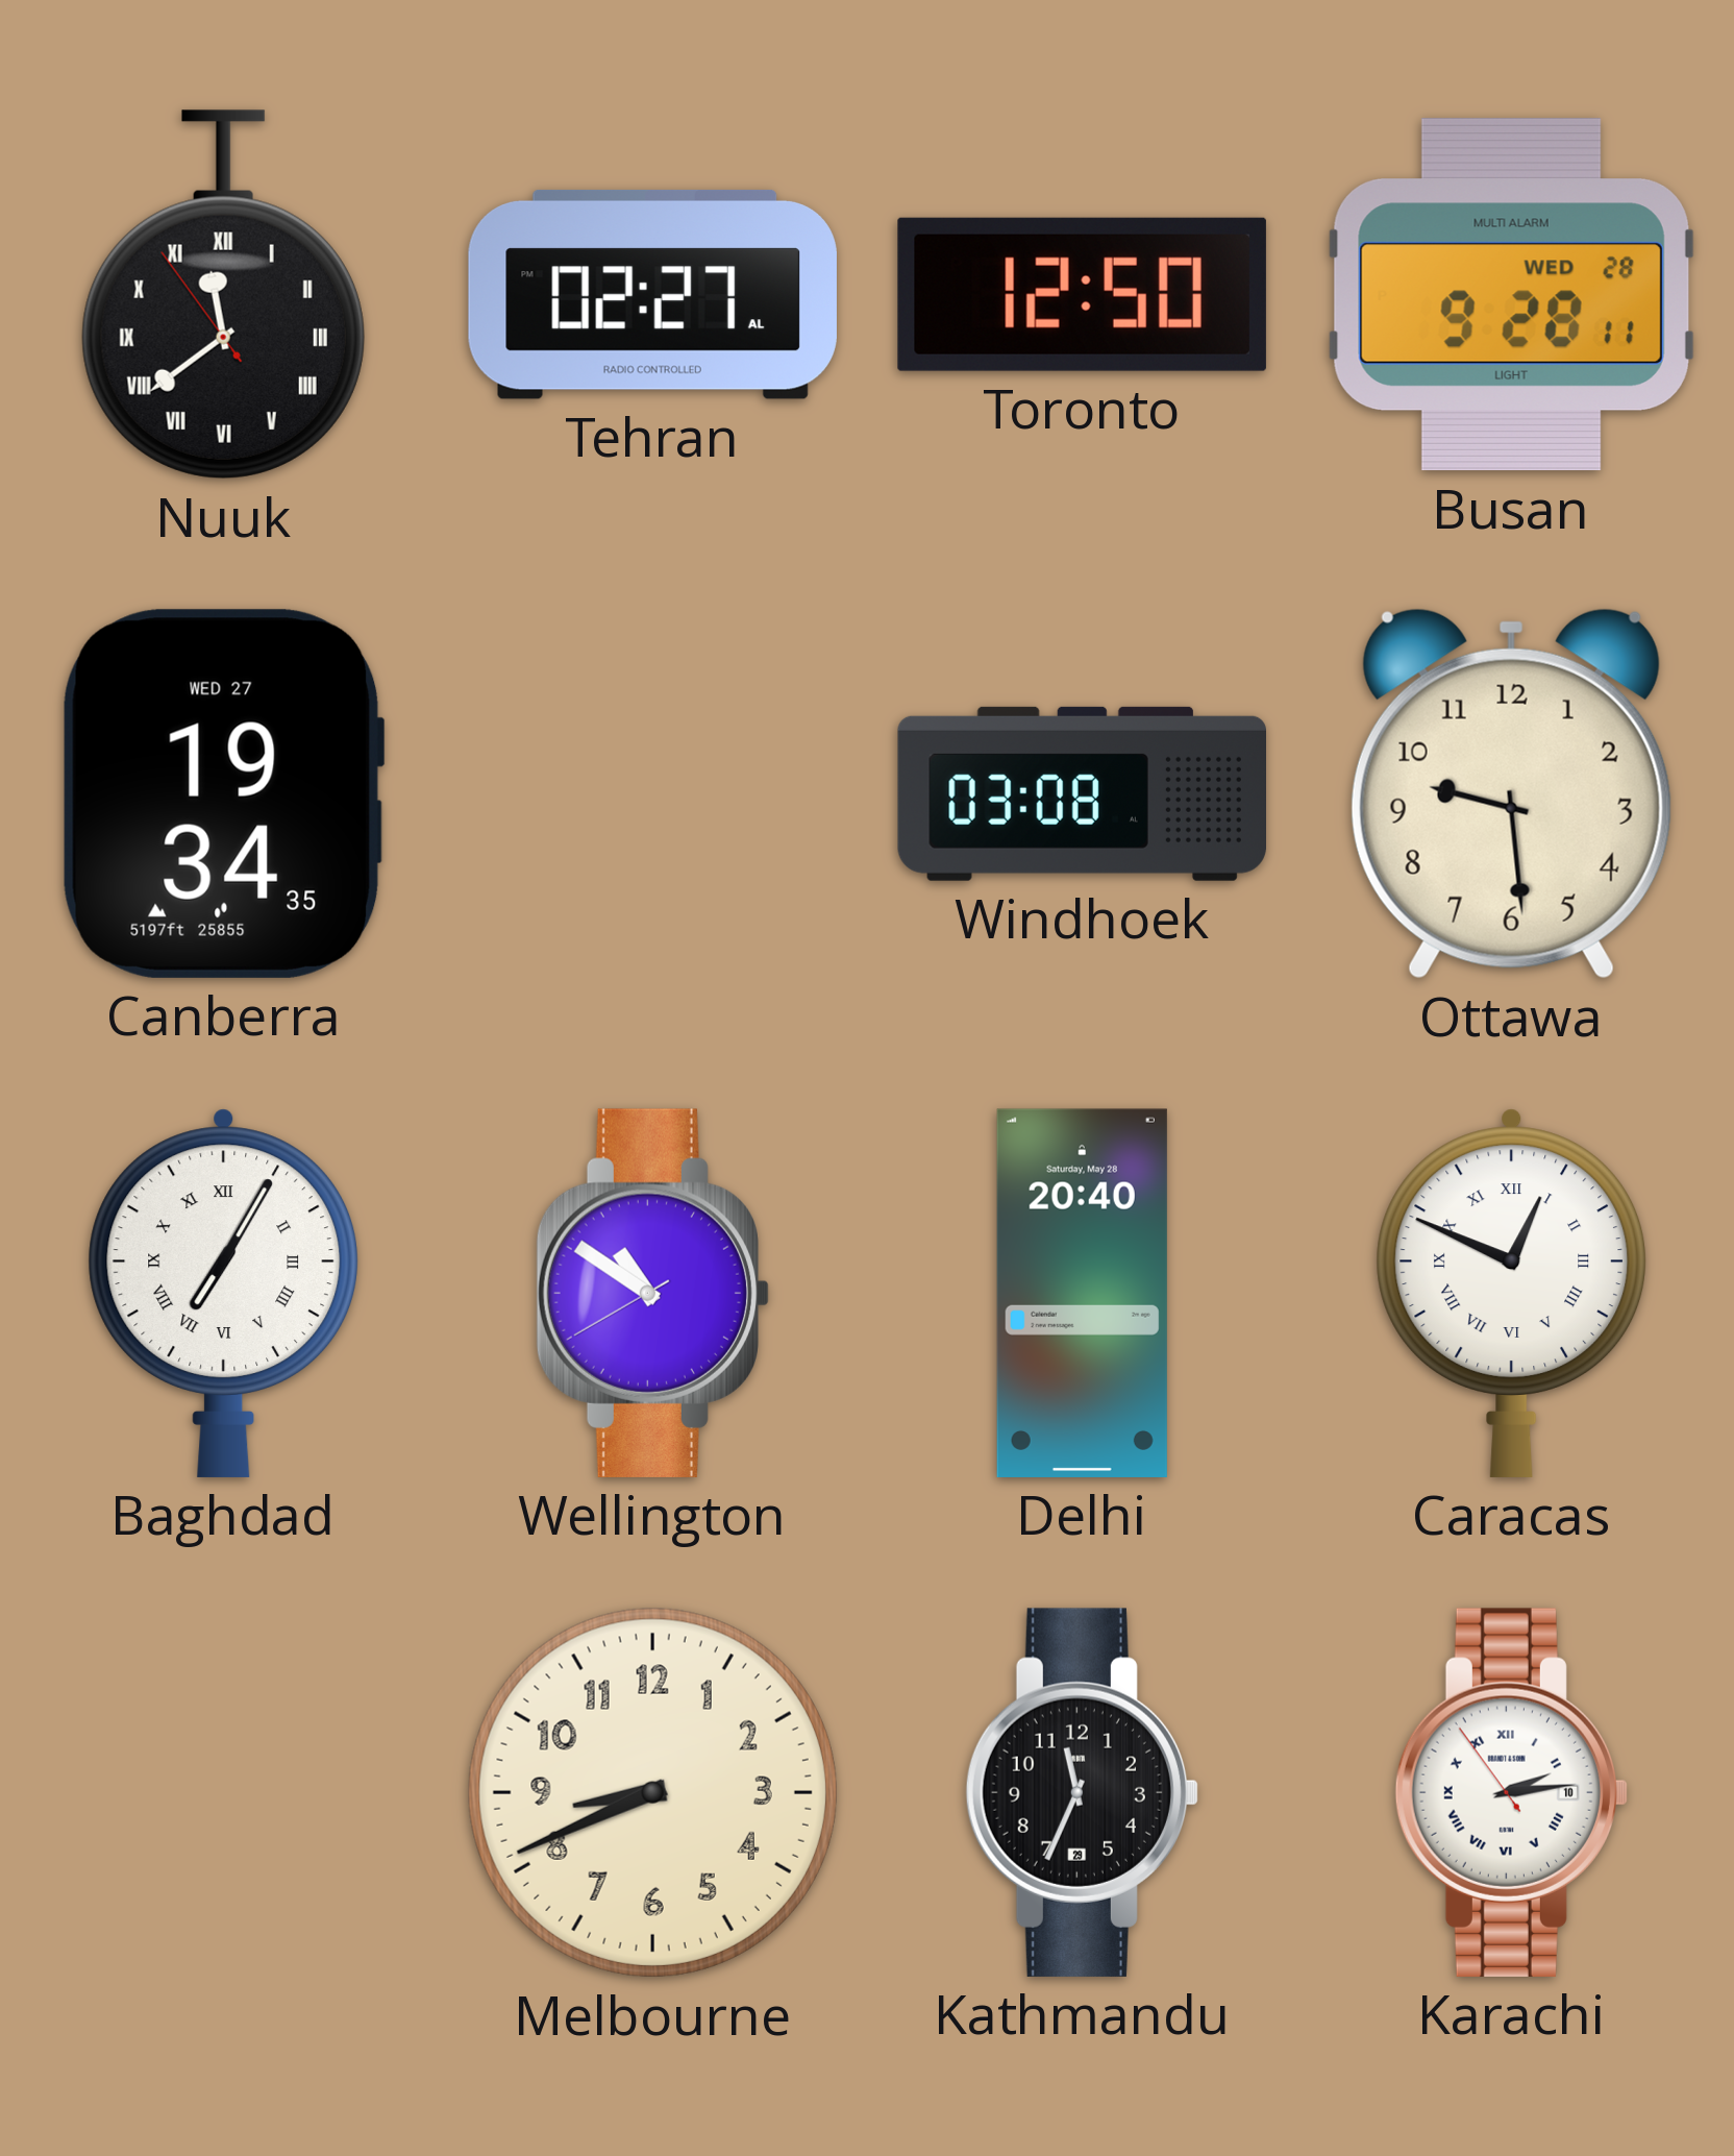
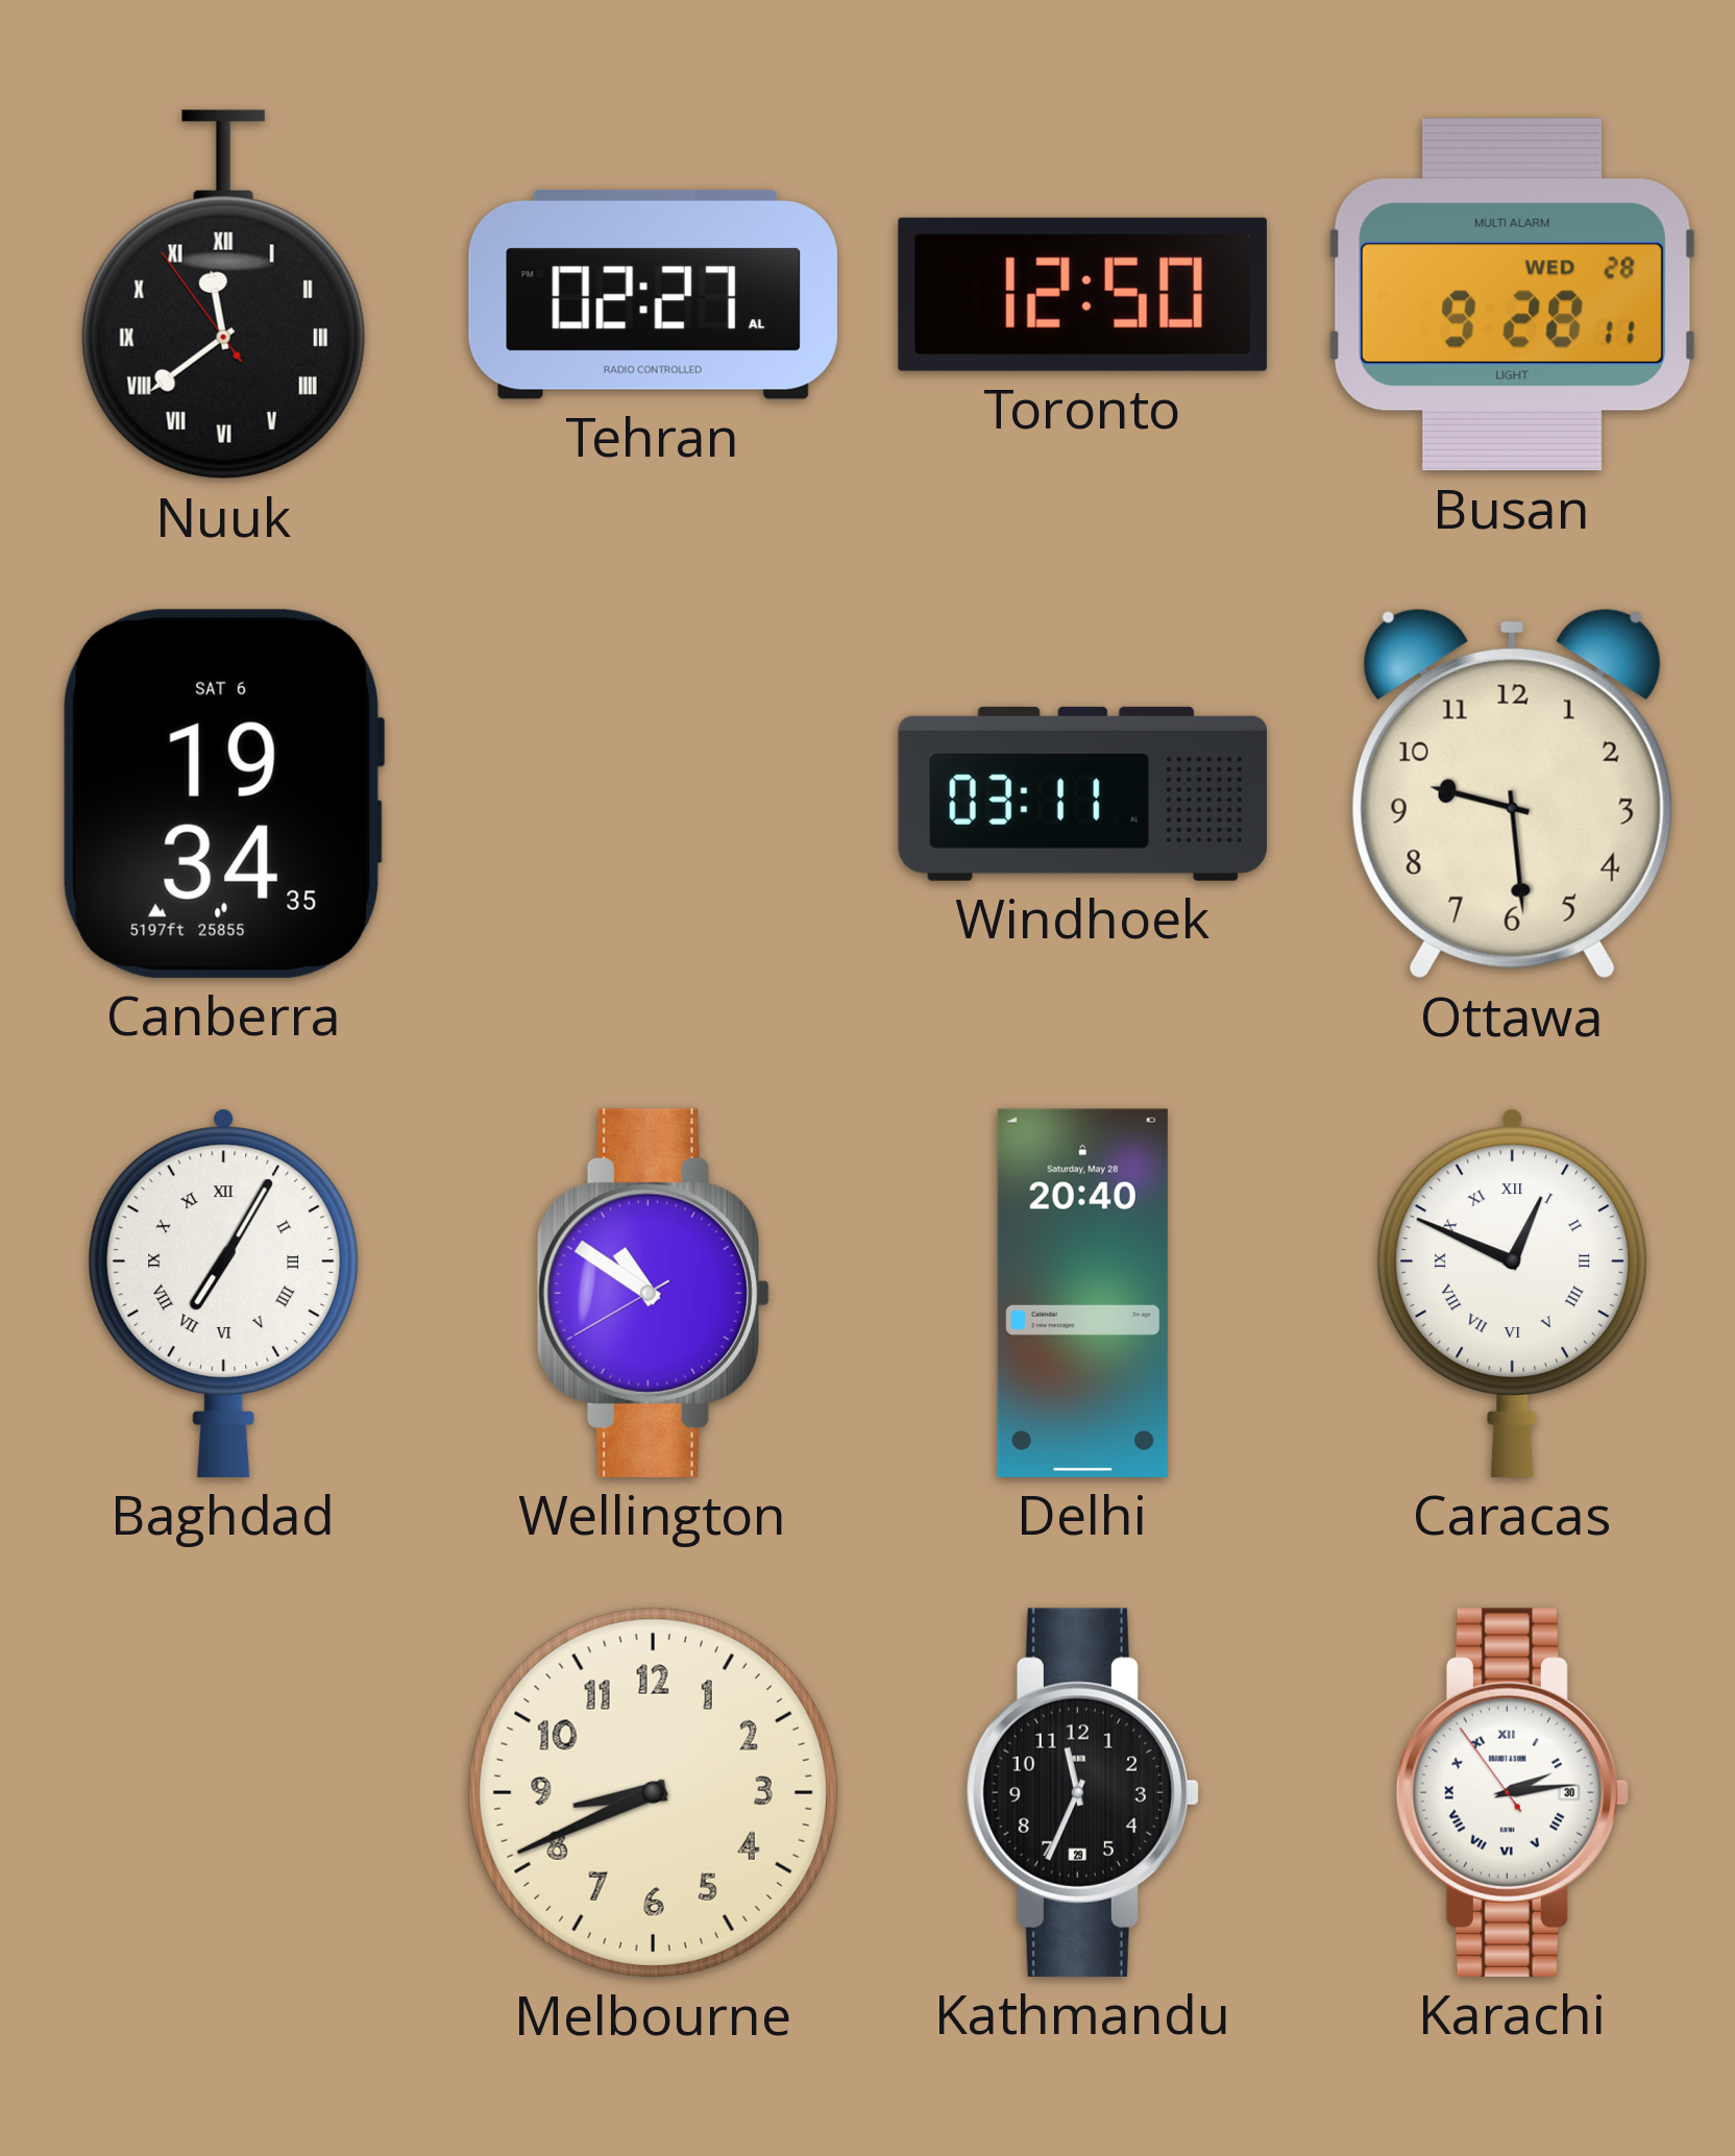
Canberra date: WED 27 -> SAT 6 (223, 793)
Windhoek: 03:08 -> 03:11 (1082, 793)
Karachi date: 10 -> 30 (1512, 1792)
